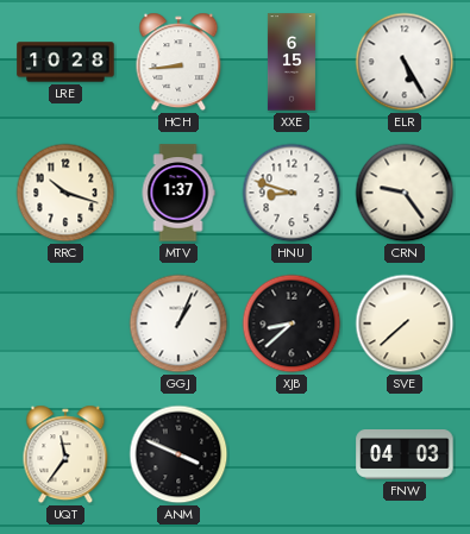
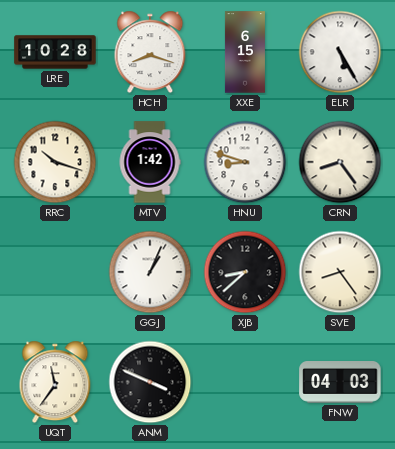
HCH: 8:44 -> 8:18 (150, 52)
MTV: 1:37 -> 1:42 (150, 162)
CRN: 9:24 -> 8:24 (340, 162)
SVE: 7:38 -> 8:24 (340, 272)
